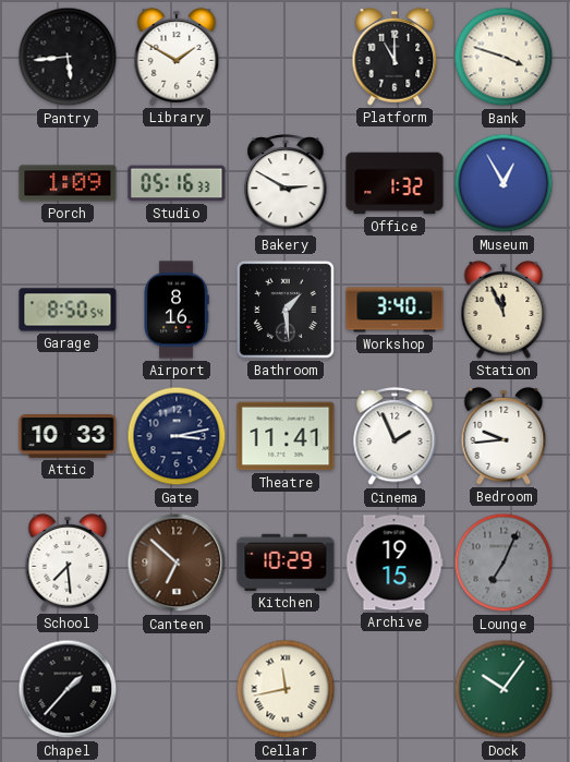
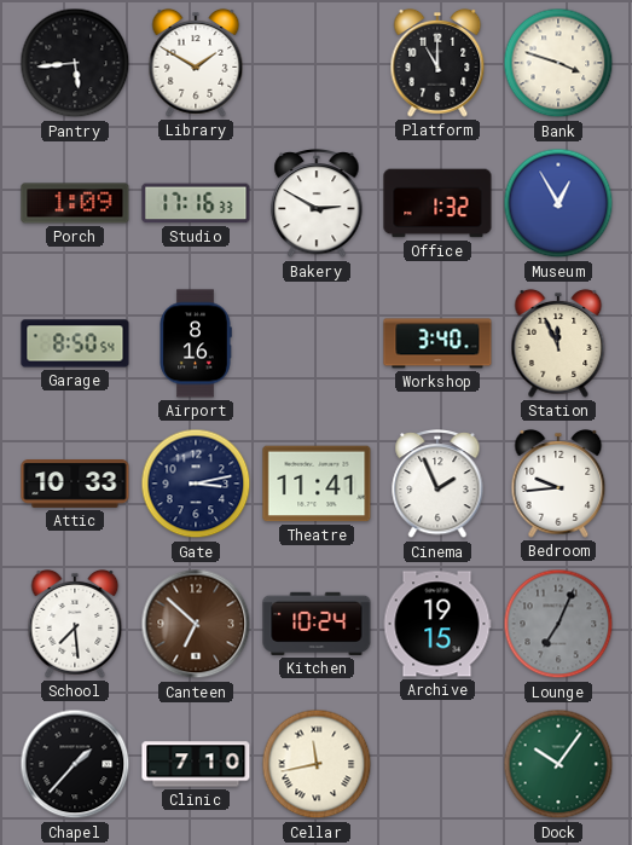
Studio: 05:16 -> 17:16 (196, 203)
Bathroom: 1:29 -> none (286, 310)
Kitchen: 10:29 -> 10:24 (317, 624)
Clinic: none -> 7:10 (196, 764)
